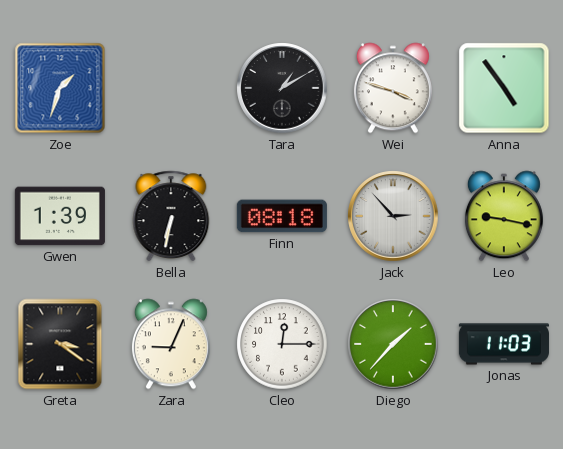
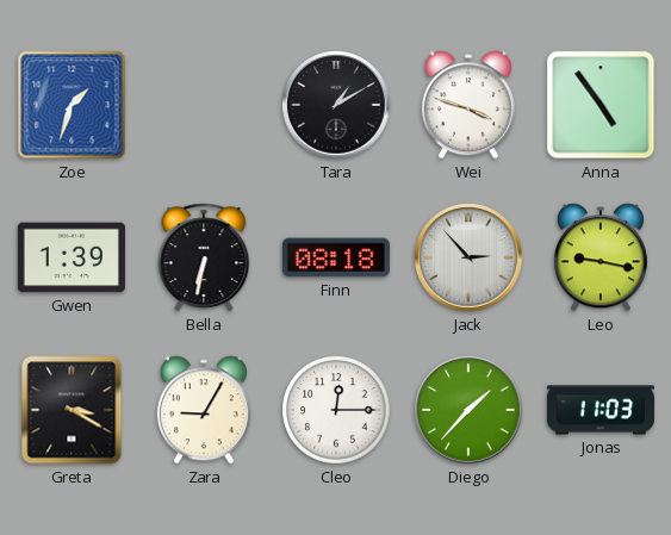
Greta: 3:21 -> 3:20 (72, 410)
Zara: 9:04 -> 9:05 (204, 410)
